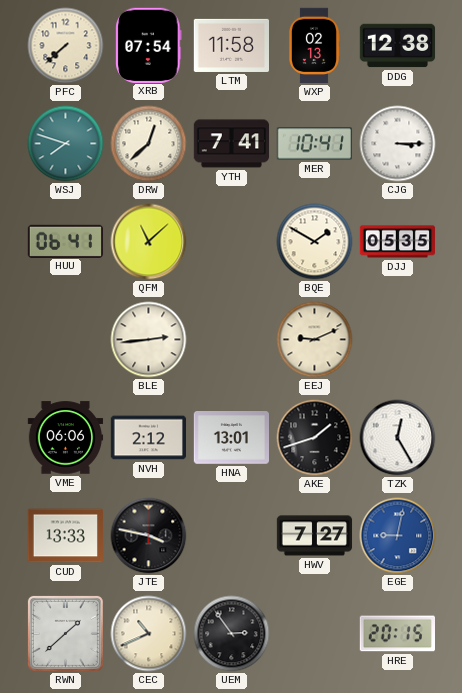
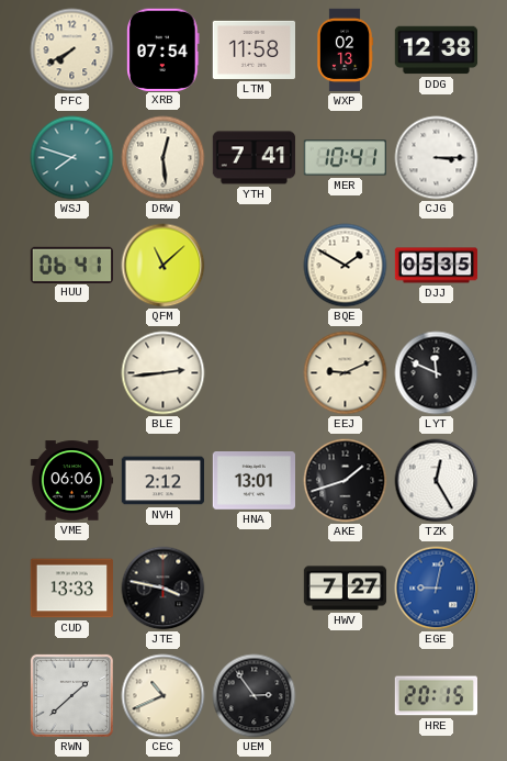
PFC: 7:38 -> 7:40 (72, 51)
DRW: 12:38 -> 12:29 (164, 158)
LYT: none -> 11:49 (437, 373)
